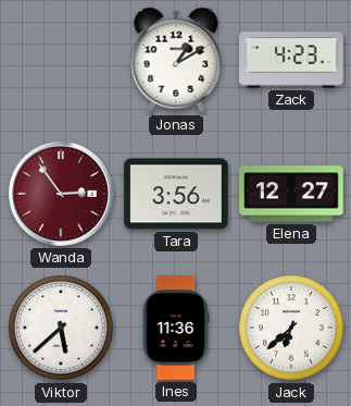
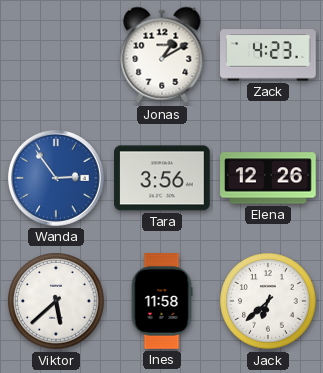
Wanda dial: burgundy -> blue (56, 178)
Elena: 12:27 -> 12:26 (268, 178)
Ines: 11:36 -> 11:58 (162, 301)
